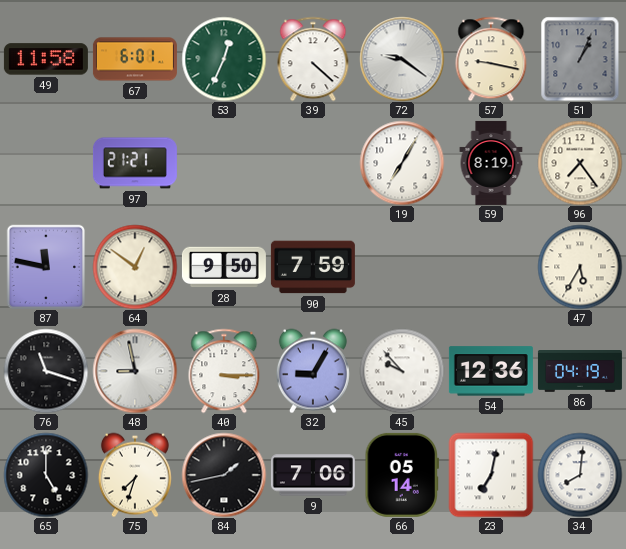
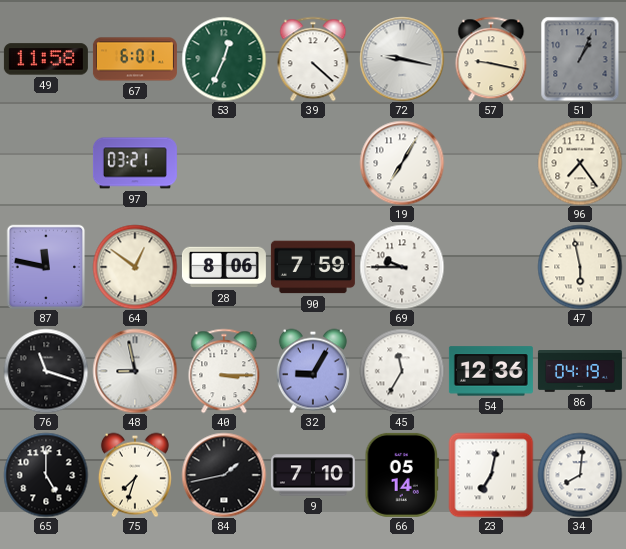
72: 9:21 -> 9:17 (402, 59)
97: 21:21 -> 03:21 (135, 163)
59: 8:19 -> none (491, 163)
28: 9:50 -> 8:06 (224, 267)
69: none -> 9:45 (402, 267)
47: 5:35 -> 5:58 (580, 267)
45: 9:53 -> 11:35 (402, 371)
9: 7:06 -> 7:10 (313, 475)
